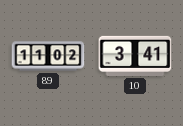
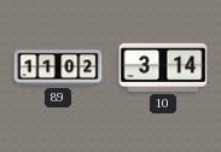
10: 3:41 -> 3:14 (163, 68)
